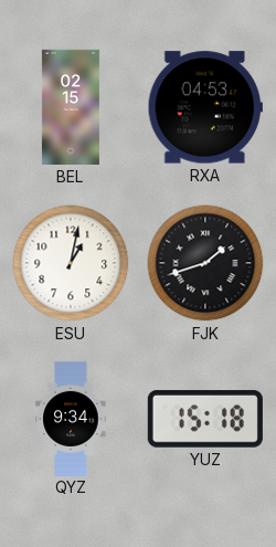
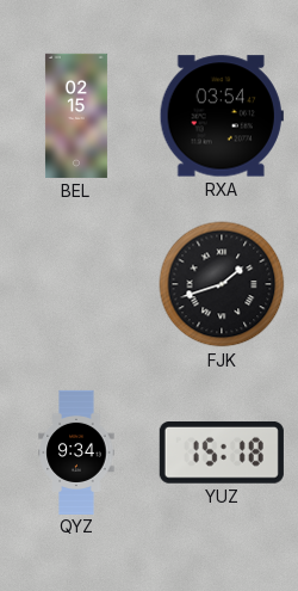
RXA: 04:53 -> 03:54 (222, 116)
ESU: 1:02 -> none (71, 263)
